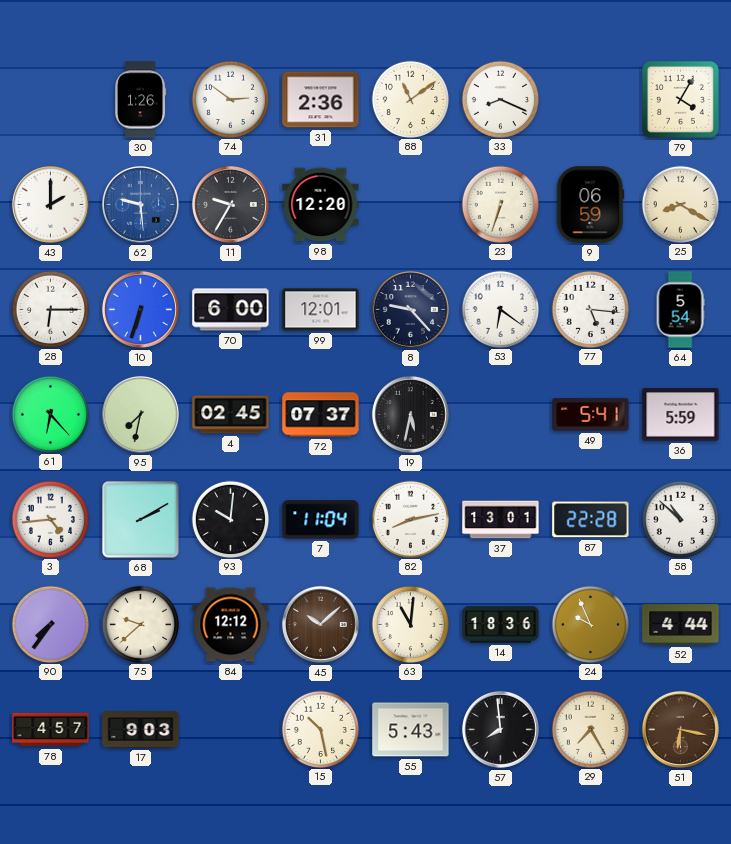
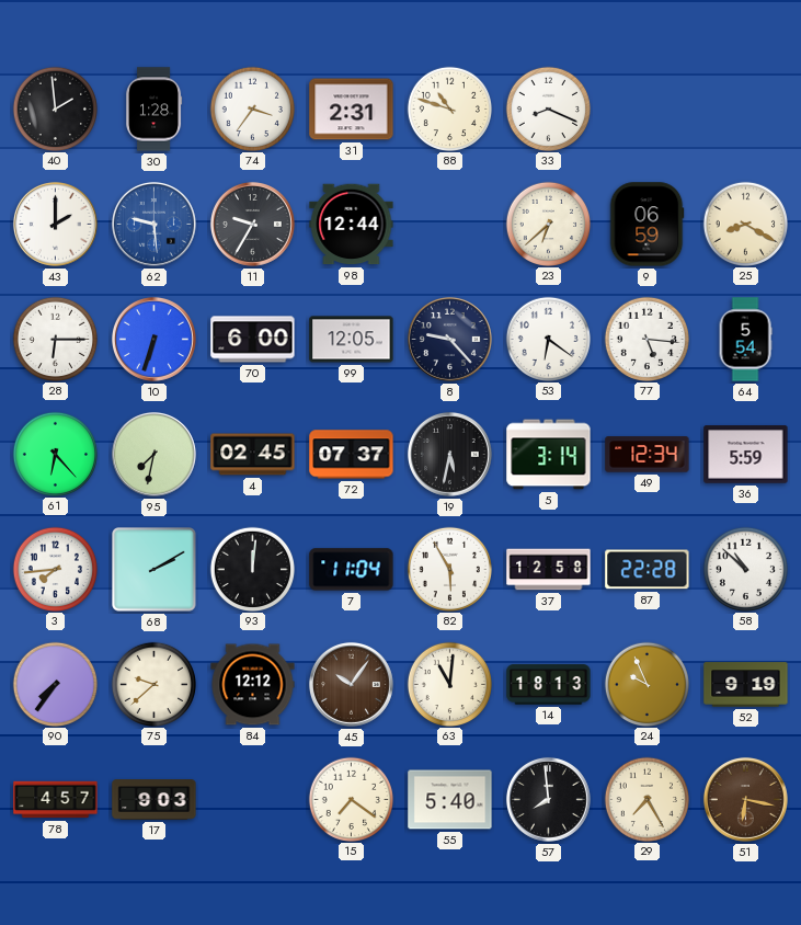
40: none -> 1:59 (55, 109)
30: 1:26 -> 1:28 (155, 110)
74: 2:51 -> 3:36 (252, 109)
31: 2:36 -> 2:31 (352, 110)
88: 11:09 -> 10:48 (449, 109)
79: 4:05 -> none (680, 99)
98: 12:20 -> 12:44 (352, 225)
23: 6:33 -> 6:38 (548, 224)
99: 12:01 -> 12:05 (352, 340)
5: none -> 3:14 (549, 455)
49: 5:41 -> 12:34 (648, 455)
3: 4:44 -> 7:44 (55, 569)
93: 10:01 -> 12:01 (252, 569)
82: 8:13 -> 5:55 (449, 569)
37: 13:01 -> 12:58 (549, 570)
45: 10:08 -> 10:06 (351, 684)
14: 18:36 -> 18:13 (549, 685)
52: 4:44 -> 9:19 (746, 685)
15: 10:28 -> 7:21 (351, 799)
55: 5:43 -> 5:40 (450, 800)
